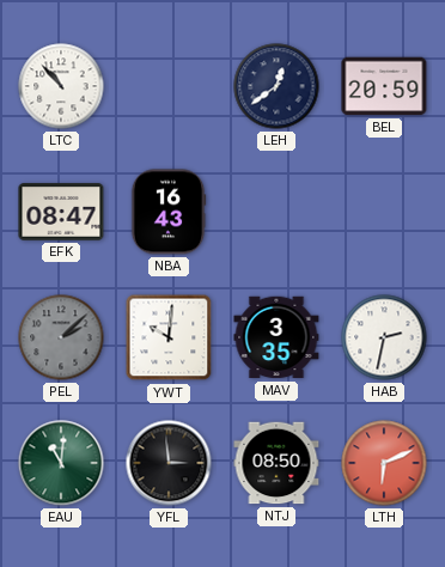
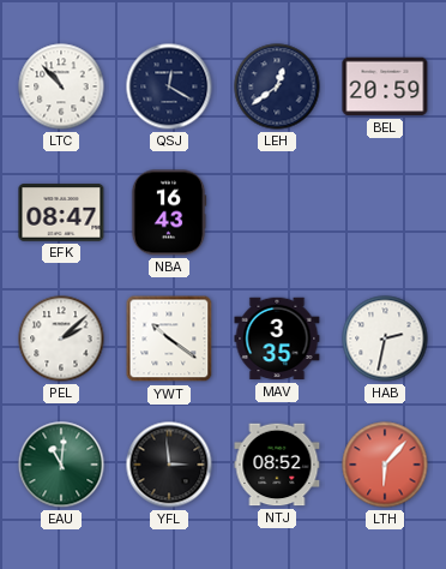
QSJ: none -> 12:20 (169, 86)
PEL dial: grey -> white (61, 339)
YWT: 10:01 -> 10:21 (169, 339)
NTJ: 08:50 -> 08:52 (277, 465)
LTH: 6:11 -> 6:07 (385, 465)
